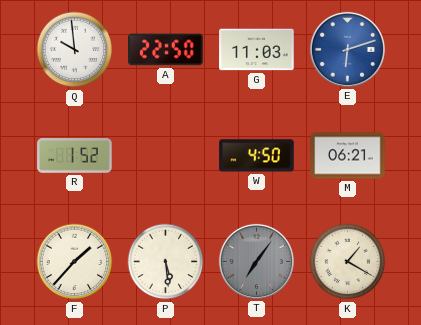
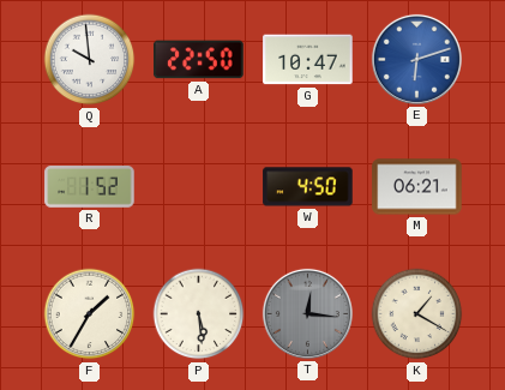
G: 11:03 -> 10:47 (308, 60)
F: 1:37 -> 1:35 (90, 314)
T: 7:06 -> 12:16 (307, 313)
